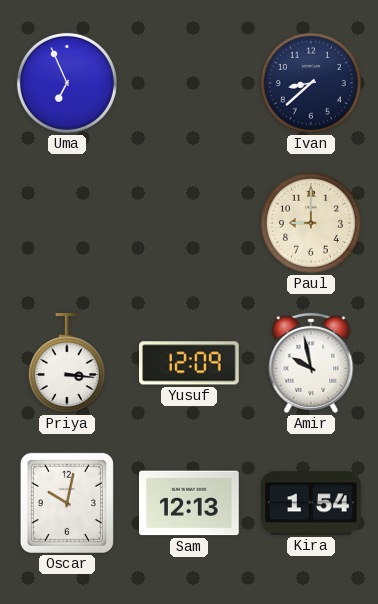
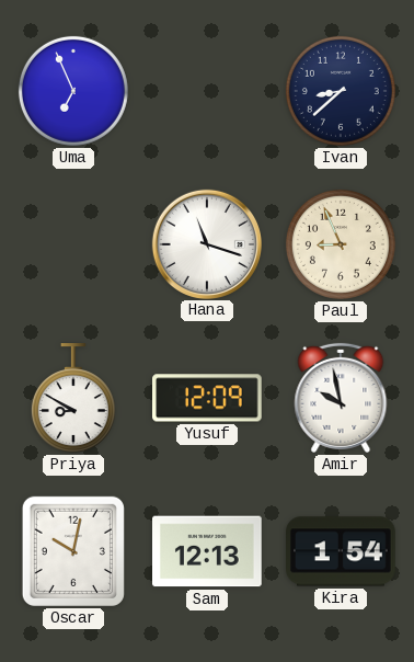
Hana: none -> 11:18 (206, 243)
Paul: 9:00 -> 8:56 (341, 244)
Priya: 3:16 -> 8:50 (73, 398)
